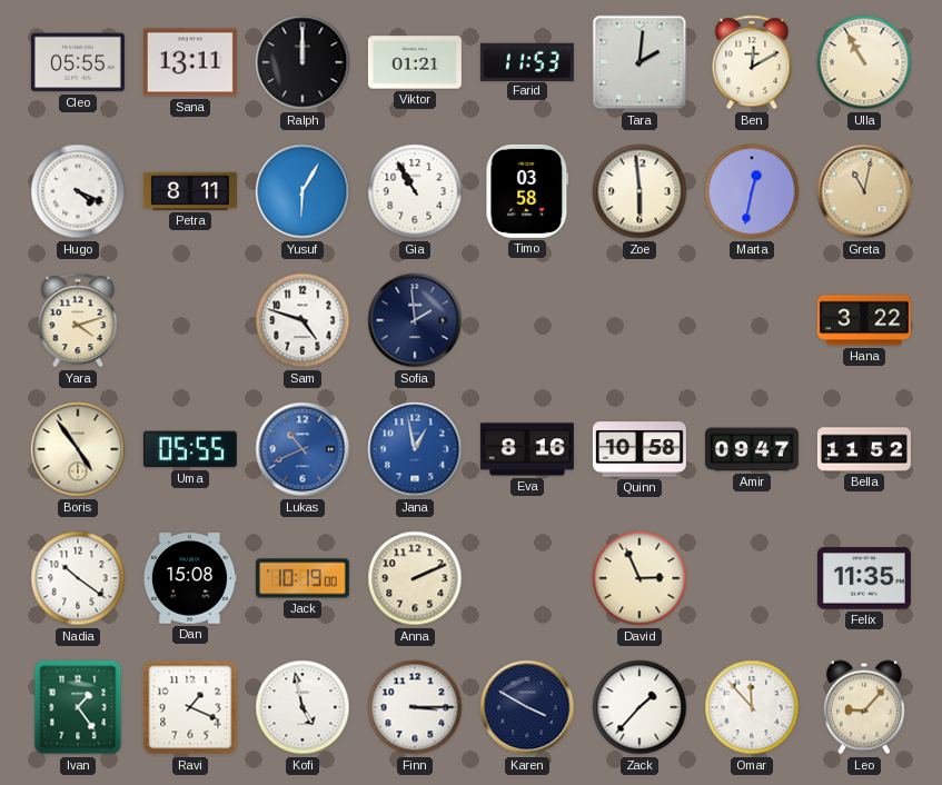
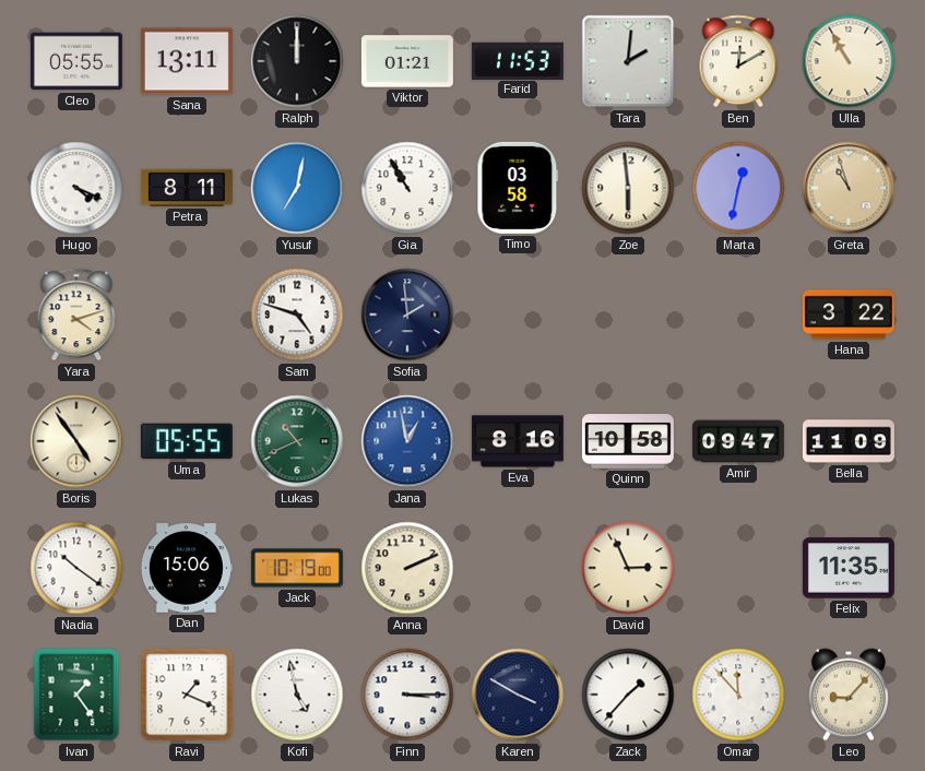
Yusuf: 6:05 -> 7:02 (297, 188)
Greta: 11:02 -> 10:57 (849, 188)
Lukas dial: blue -> green (297, 441)
Bella: 11:52 -> 11:09 (849, 441)
Dan: 15:08 -> 15:06 (187, 568)
